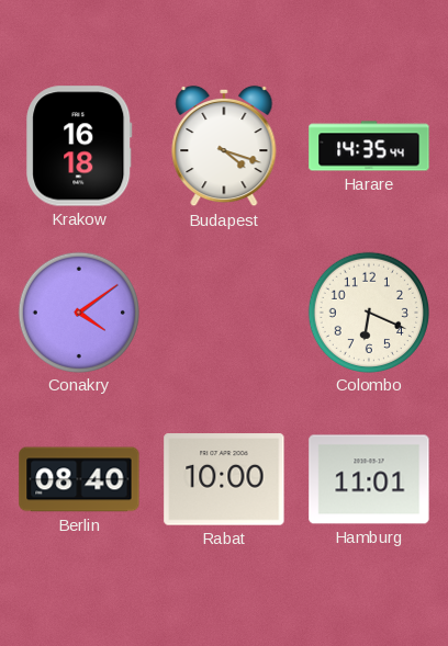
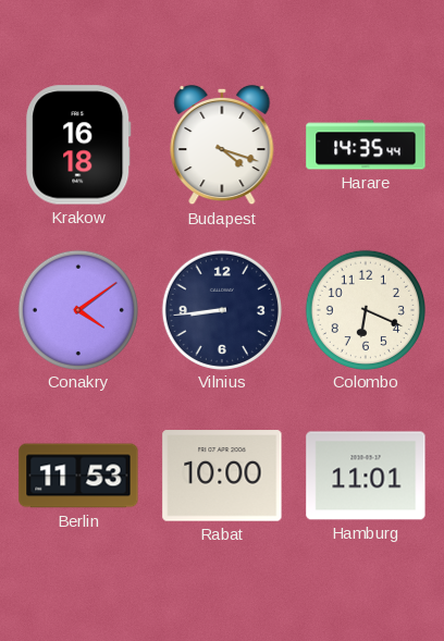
Vilnius: none -> 8:44 (221, 309)
Berlin: 08:40 -> 11:53 (78, 476)
